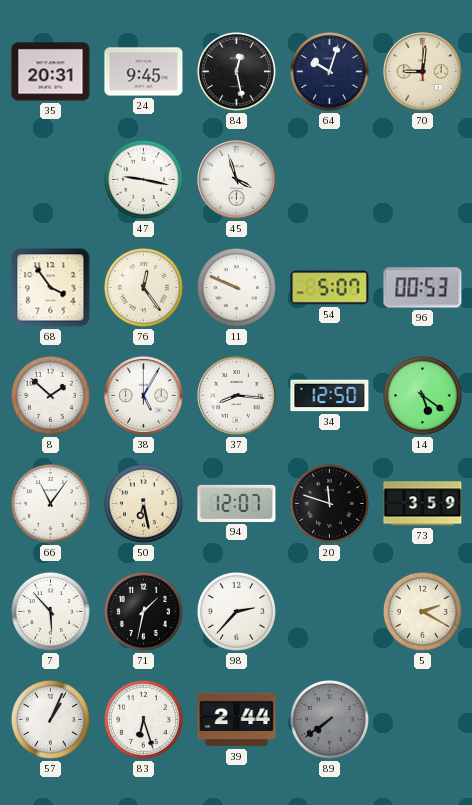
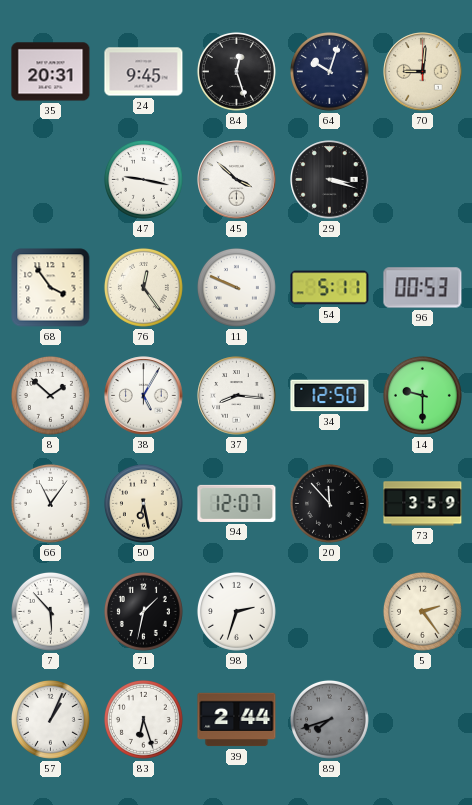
84: 12:28 -> 12:27 (236, 71)
45: 3:57 -> 3:52 (237, 180)
29: none -> 3:18 (330, 180)
54: 5:07 -> 5:11 (330, 288)
14: 5:21 -> 9:30 (422, 395)
20: 11:48 -> 11:53 (329, 503)
98: 2:37 -> 2:33 (236, 611)
5: 2:20 -> 2:24 (422, 611)
89: 7:39 -> 7:42 (329, 719)
